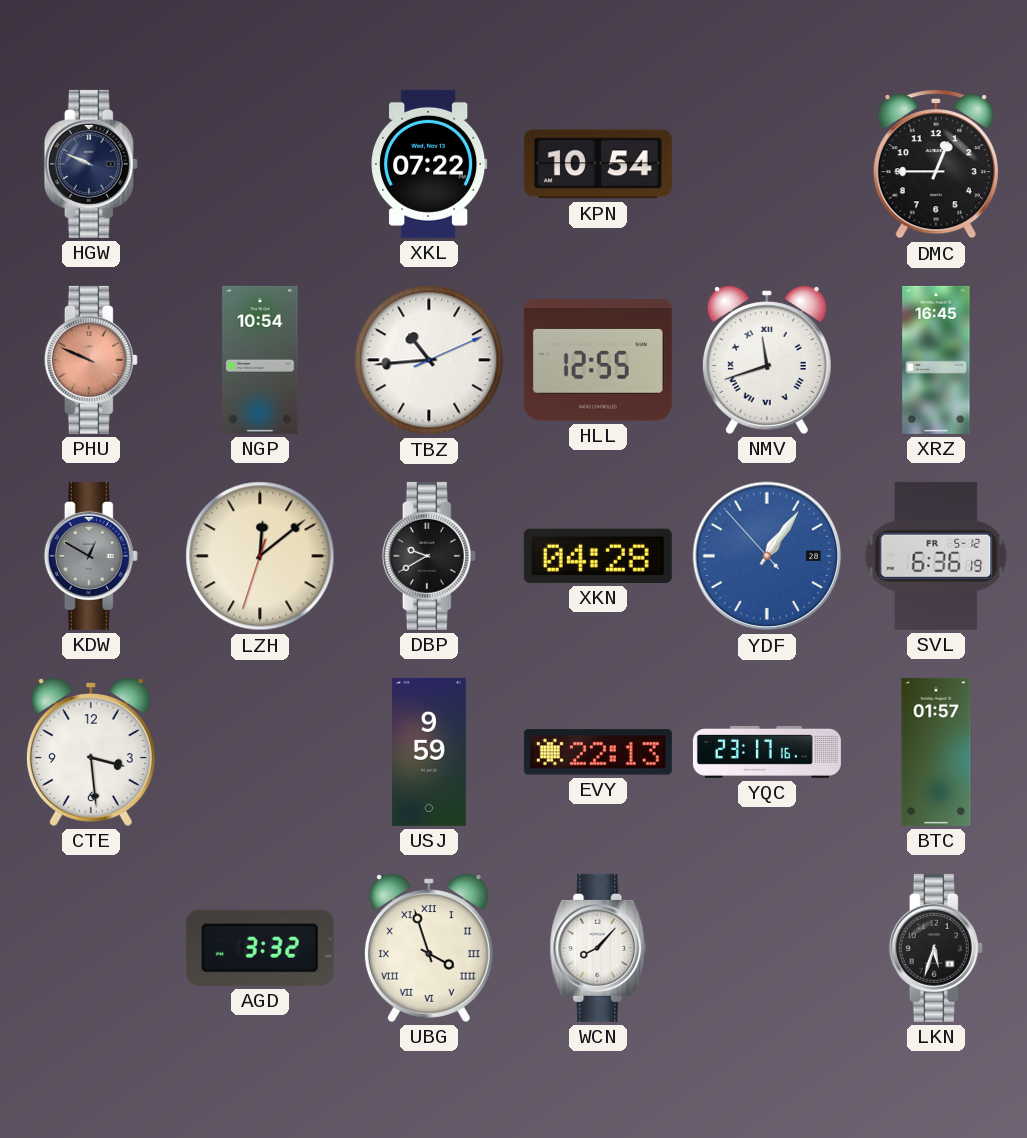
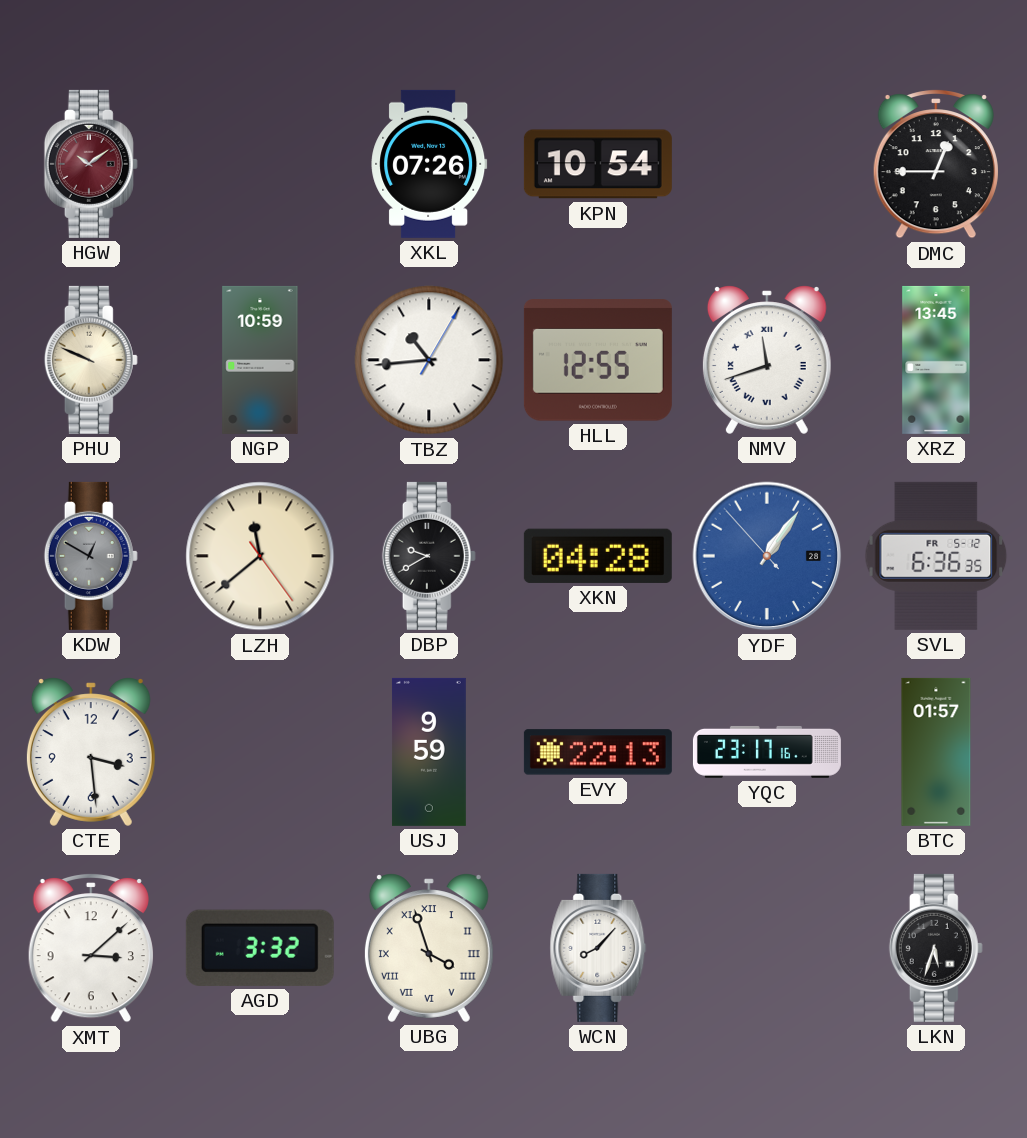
HGW: 9:49 -> 10:09 (91, 164)
HGW dial: navy -> burgundy (91, 164)
XKL: 07:22 -> 07:26 (429, 164)
PHU dial: salmon -> cream (91, 360)
NGP: 10:54 -> 10:59 (260, 360)
TBZ: 10:44:11 -> 10:44:05 (429, 360)
XRZ: 16:45 -> 13:45 (936, 360)
LZH: 12:08 -> 11:38 (260, 556)
SVL: 6:36:19 -> 6:36:35 (936, 556)
XMT: none -> 3:08 (91, 948)
